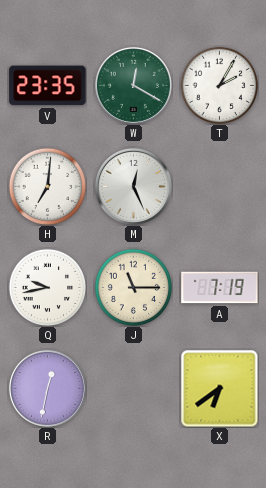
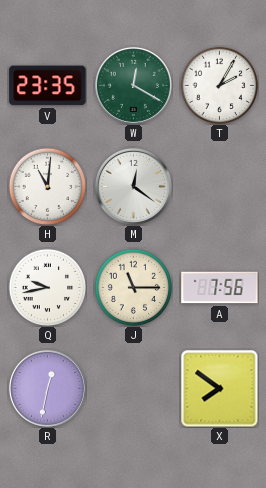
H: 7:01 -> 11:01 (47, 186)
M: 12:26 -> 12:21 (133, 186)
A: 7:19 -> 7:56 (220, 288)
X: 6:39 -> 7:51 (219, 388)
